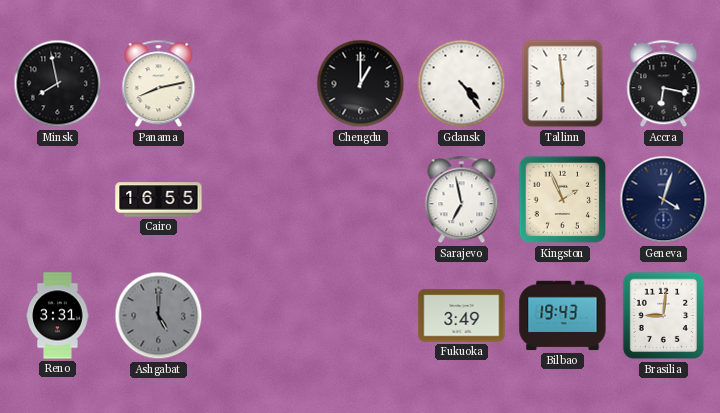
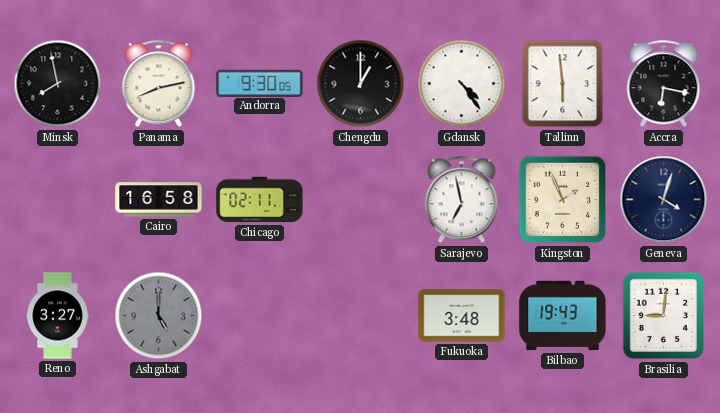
Andorra: none -> 9:30 (260, 83)
Cairo: 16:55 -> 16:58 (159, 200)
Chicago: none -> 02:11 (260, 200)
Reno: 3:31 -> 3:27 (58, 316)
Fukuoka: 3:49 -> 3:48 (462, 316)
